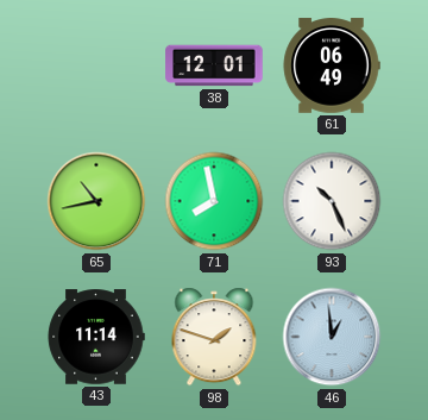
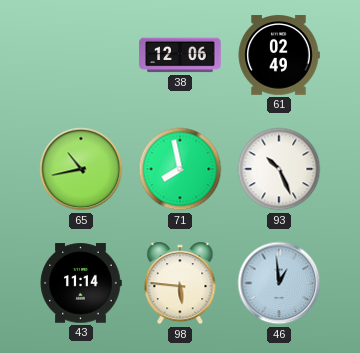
38: 12:01 -> 12:06 (180, 55)
61: 06:49 -> 02:49 (279, 55)
98: 1:48 -> 5:46 (180, 283)
